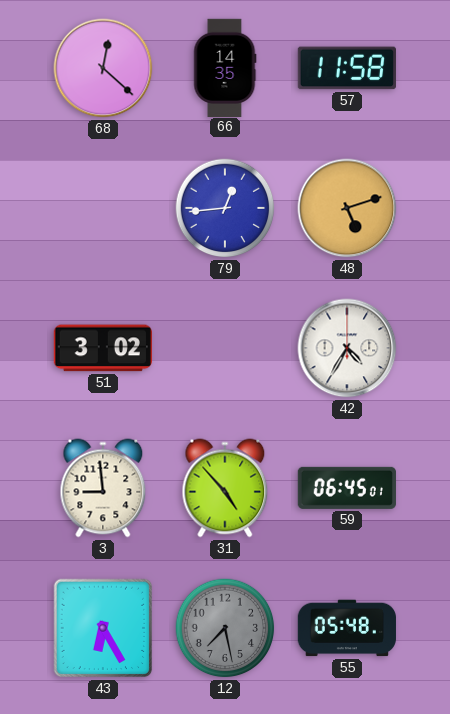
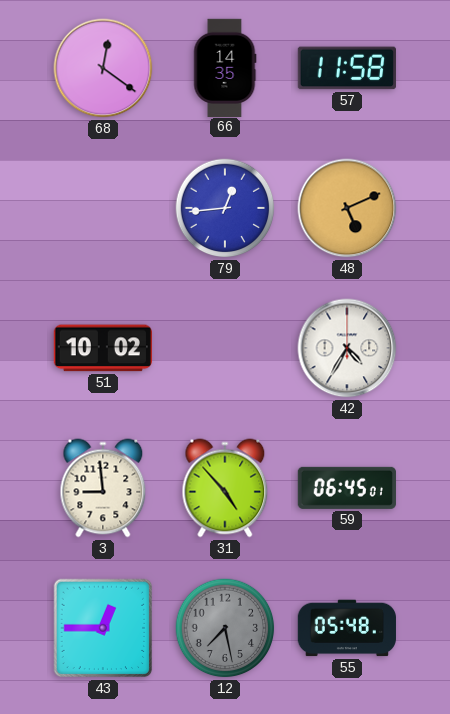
68: 12:22 -> 12:21 (103, 68)
48: 5:12 -> 5:11 (347, 208)
51: 3:02 -> 10:02 (103, 348)
43: 6:25 -> 12:45 (103, 628)
